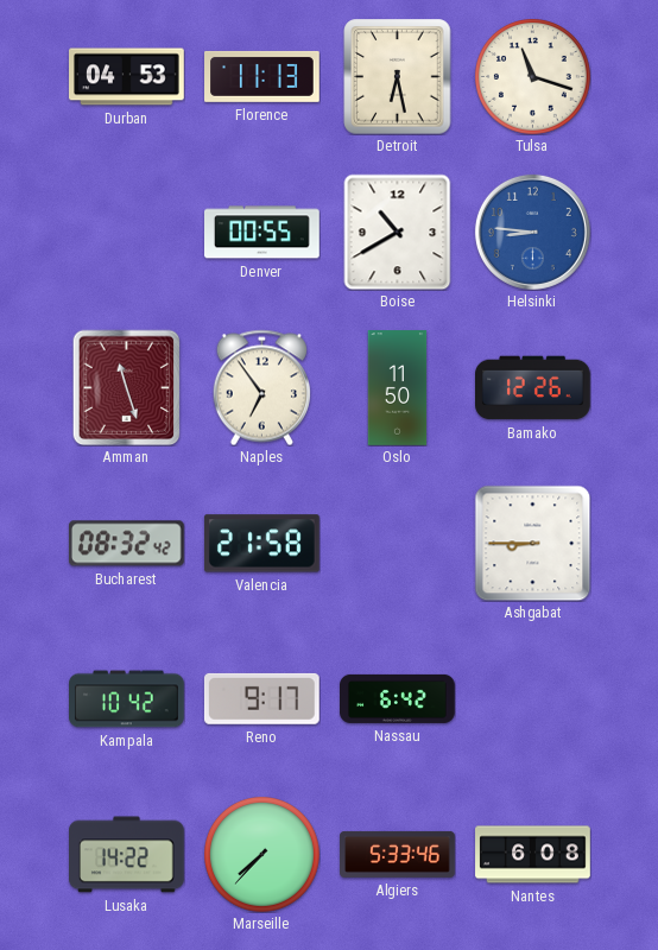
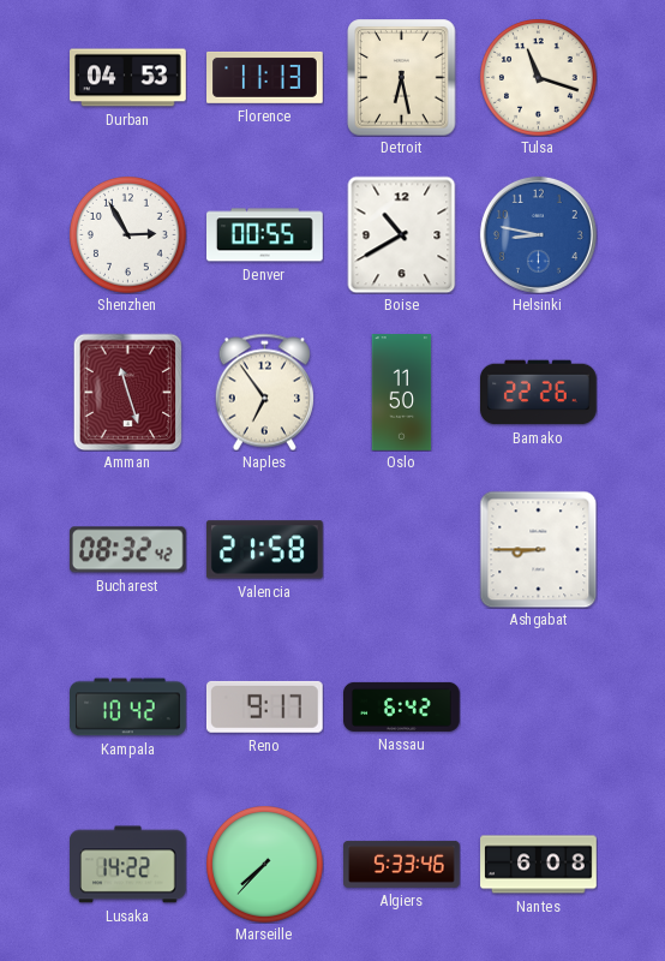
Shenzhen: none -> 2:55 (128, 235)
Helsinki: 8:46 -> 8:47 (538, 234)
Bamako: 12:26 -> 22:26 (539, 393)
